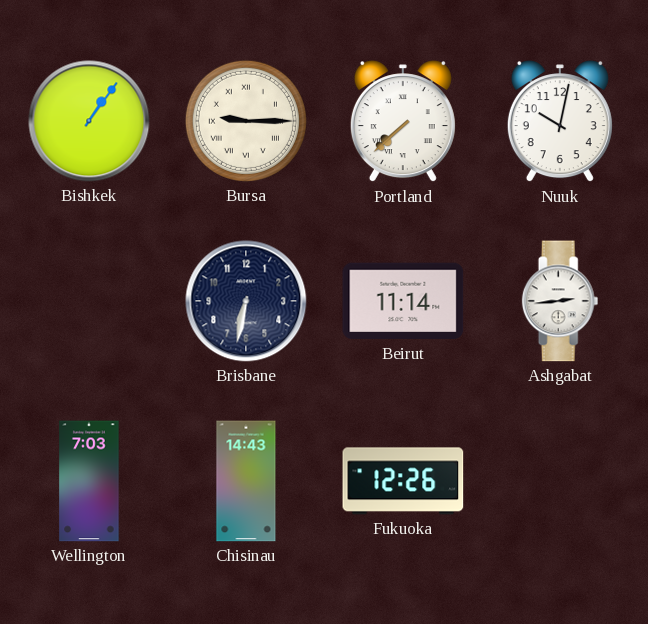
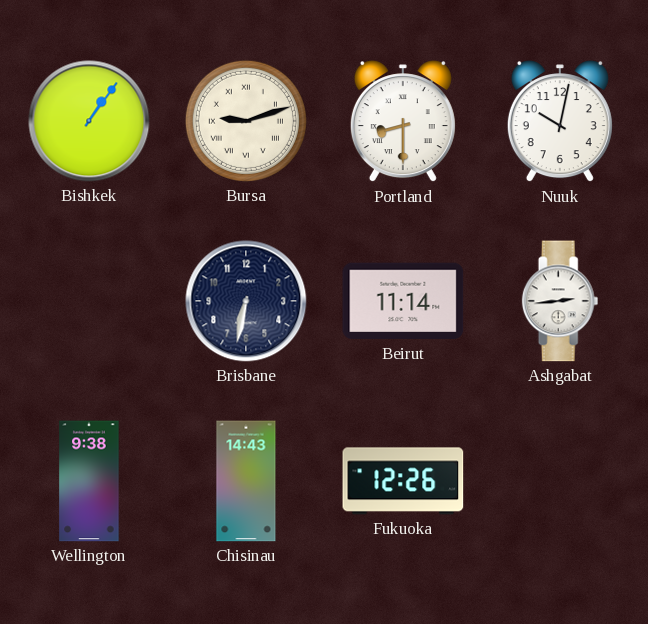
Bursa: 9:15 -> 9:12 (246, 121)
Portland: 7:38 -> 8:30 (403, 122)
Wellington: 7:03 -> 9:38 (89, 481)
